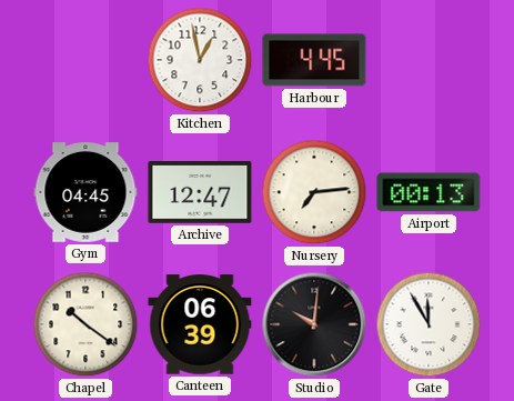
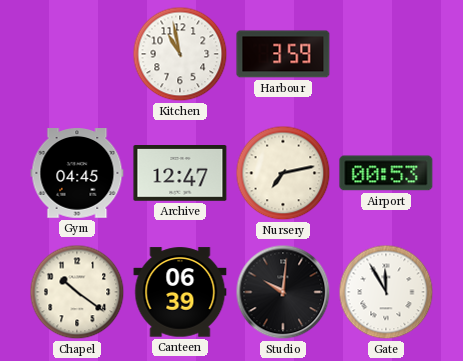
Kitchen: 12:58 -> 10:58 (180, 54)
Harbour: 4:45 -> 3:59 (283, 54)
Nursery: 7:14 -> 7:13 (283, 173)
Airport: 00:13 -> 00:53 (386, 173)
